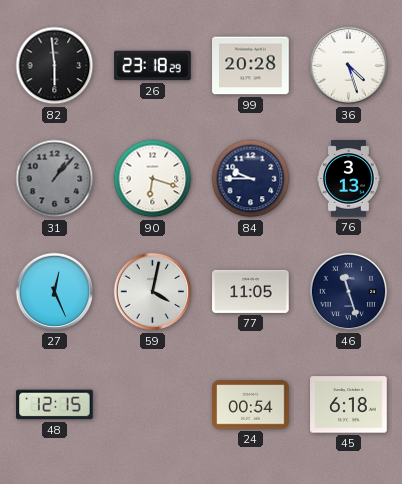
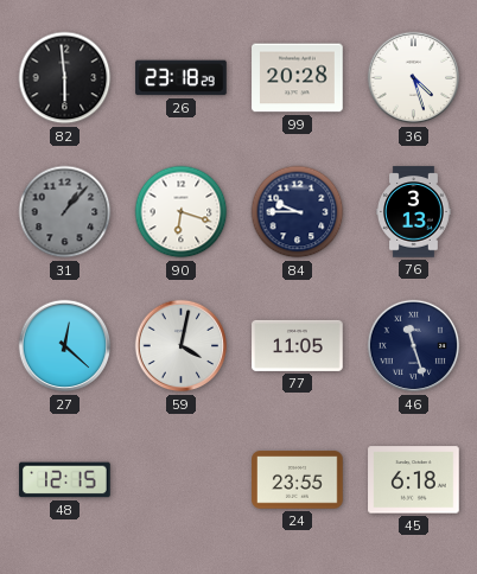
27: 12:26 -> 12:22 (65, 346)
24: 00:54 -> 23:55 (298, 480)
